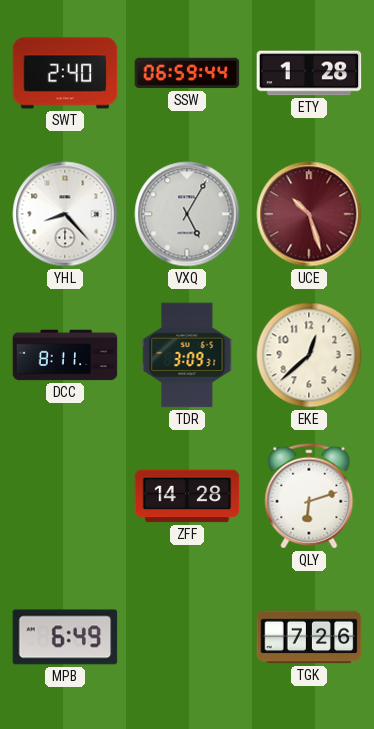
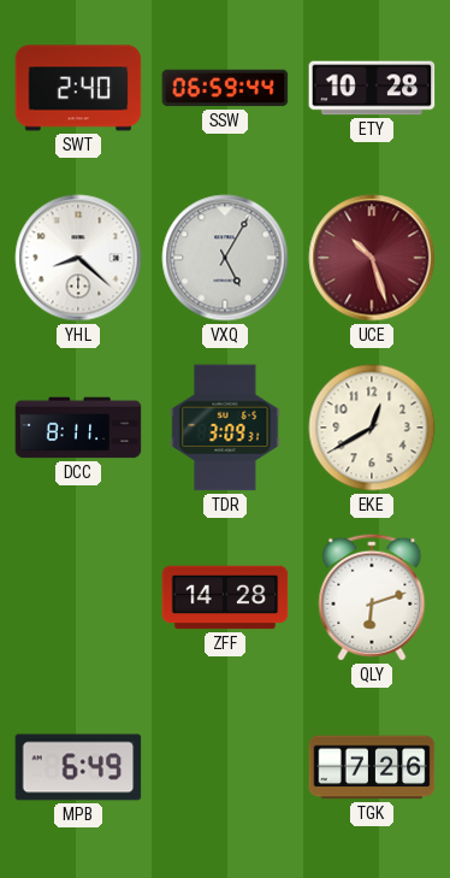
ETY: 1:28 -> 10:28 (372, 88)
YHL: 8:23 -> 8:22 (78, 258)
EKE: 12:38 -> 12:40 (372, 428)
